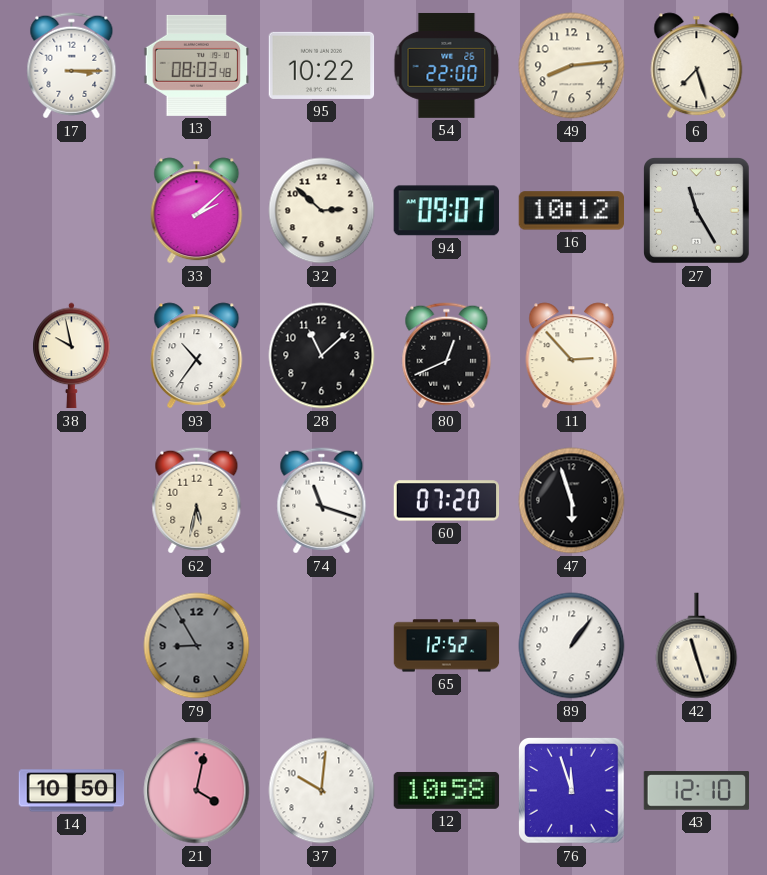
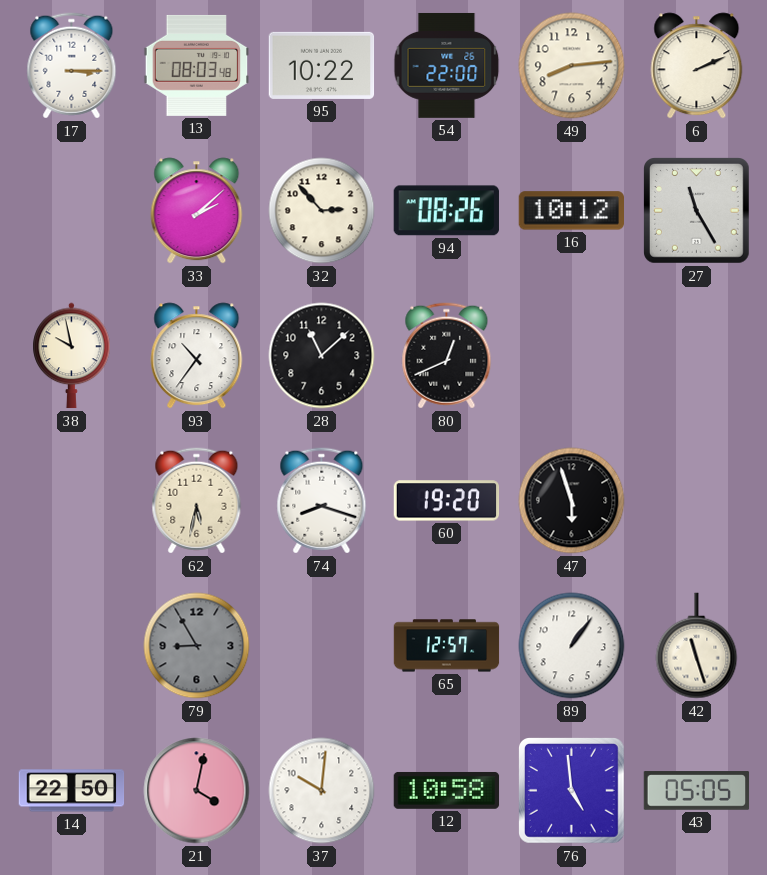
6: 7:27 -> 2:11 (697, 66)
32: 2:52 -> 2:53 (322, 211)
94: 09:07 -> 08:26 (446, 211)
11: 2:53 -> none (572, 356)
74: 11:18 -> 8:18 (322, 501)
60: 07:20 -> 19:20 (447, 501)
65: 12:52 -> 12:57 (447, 646)
14: 10:50 -> 22:50 (72, 791)
76: 11:57 -> 4:59 (572, 791)
43: 12:10 -> 05:05 (697, 791)
